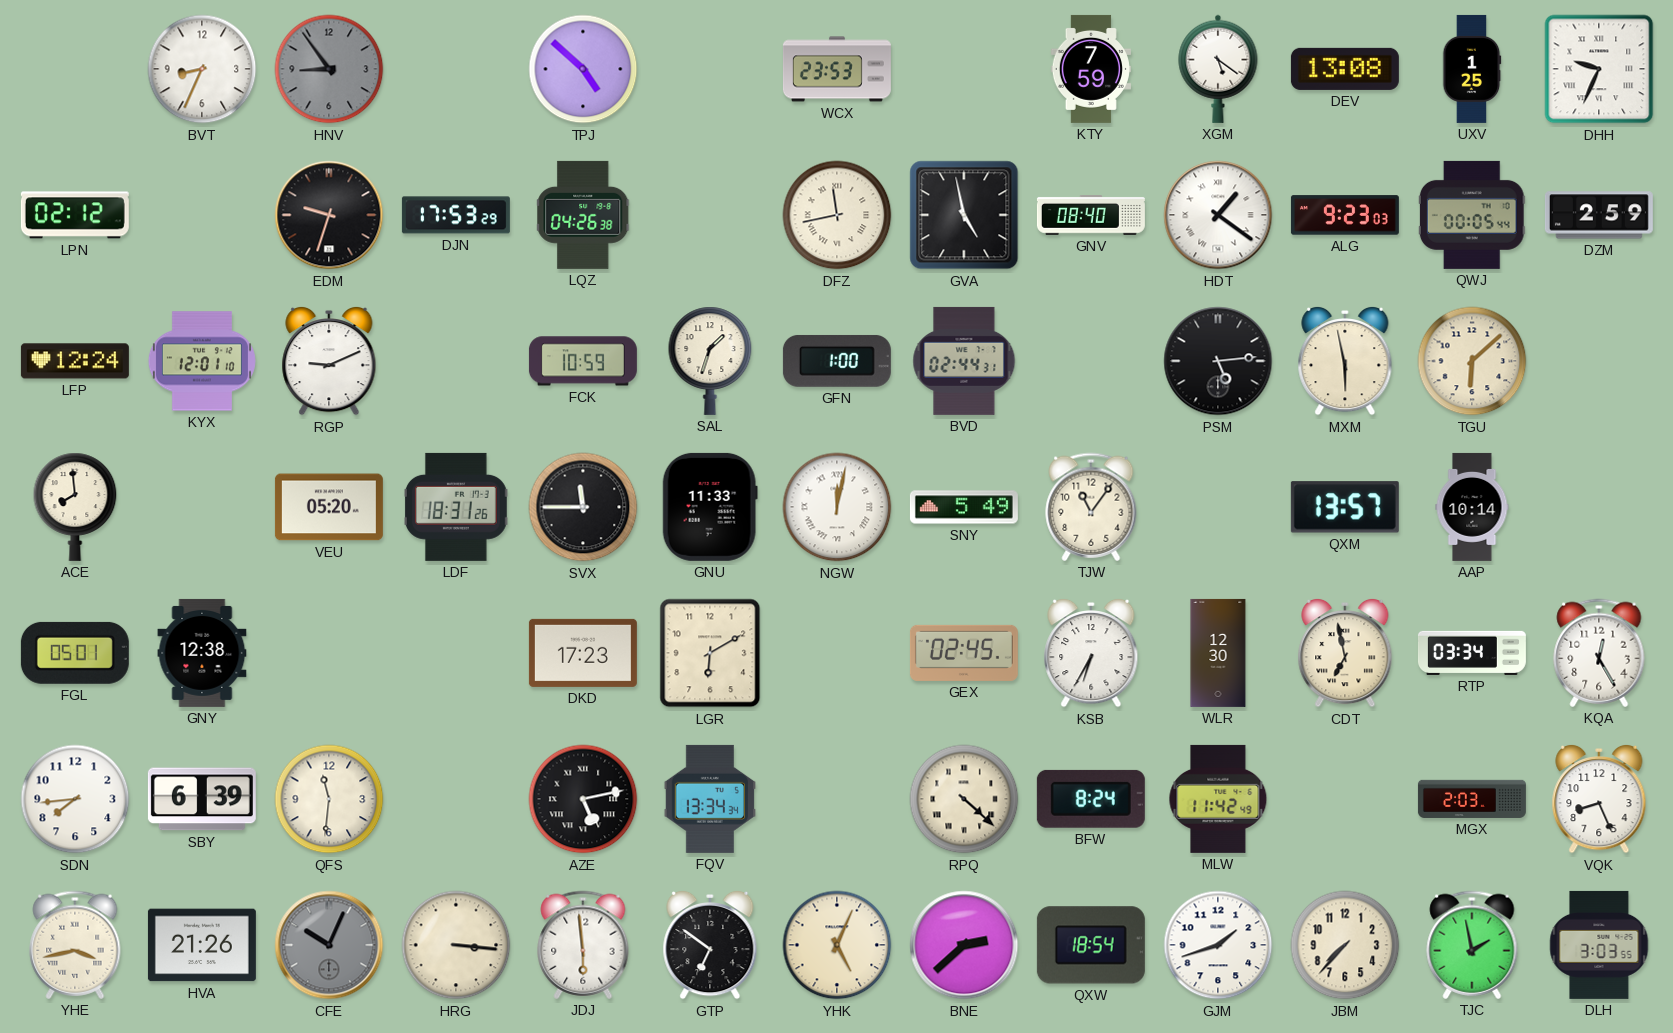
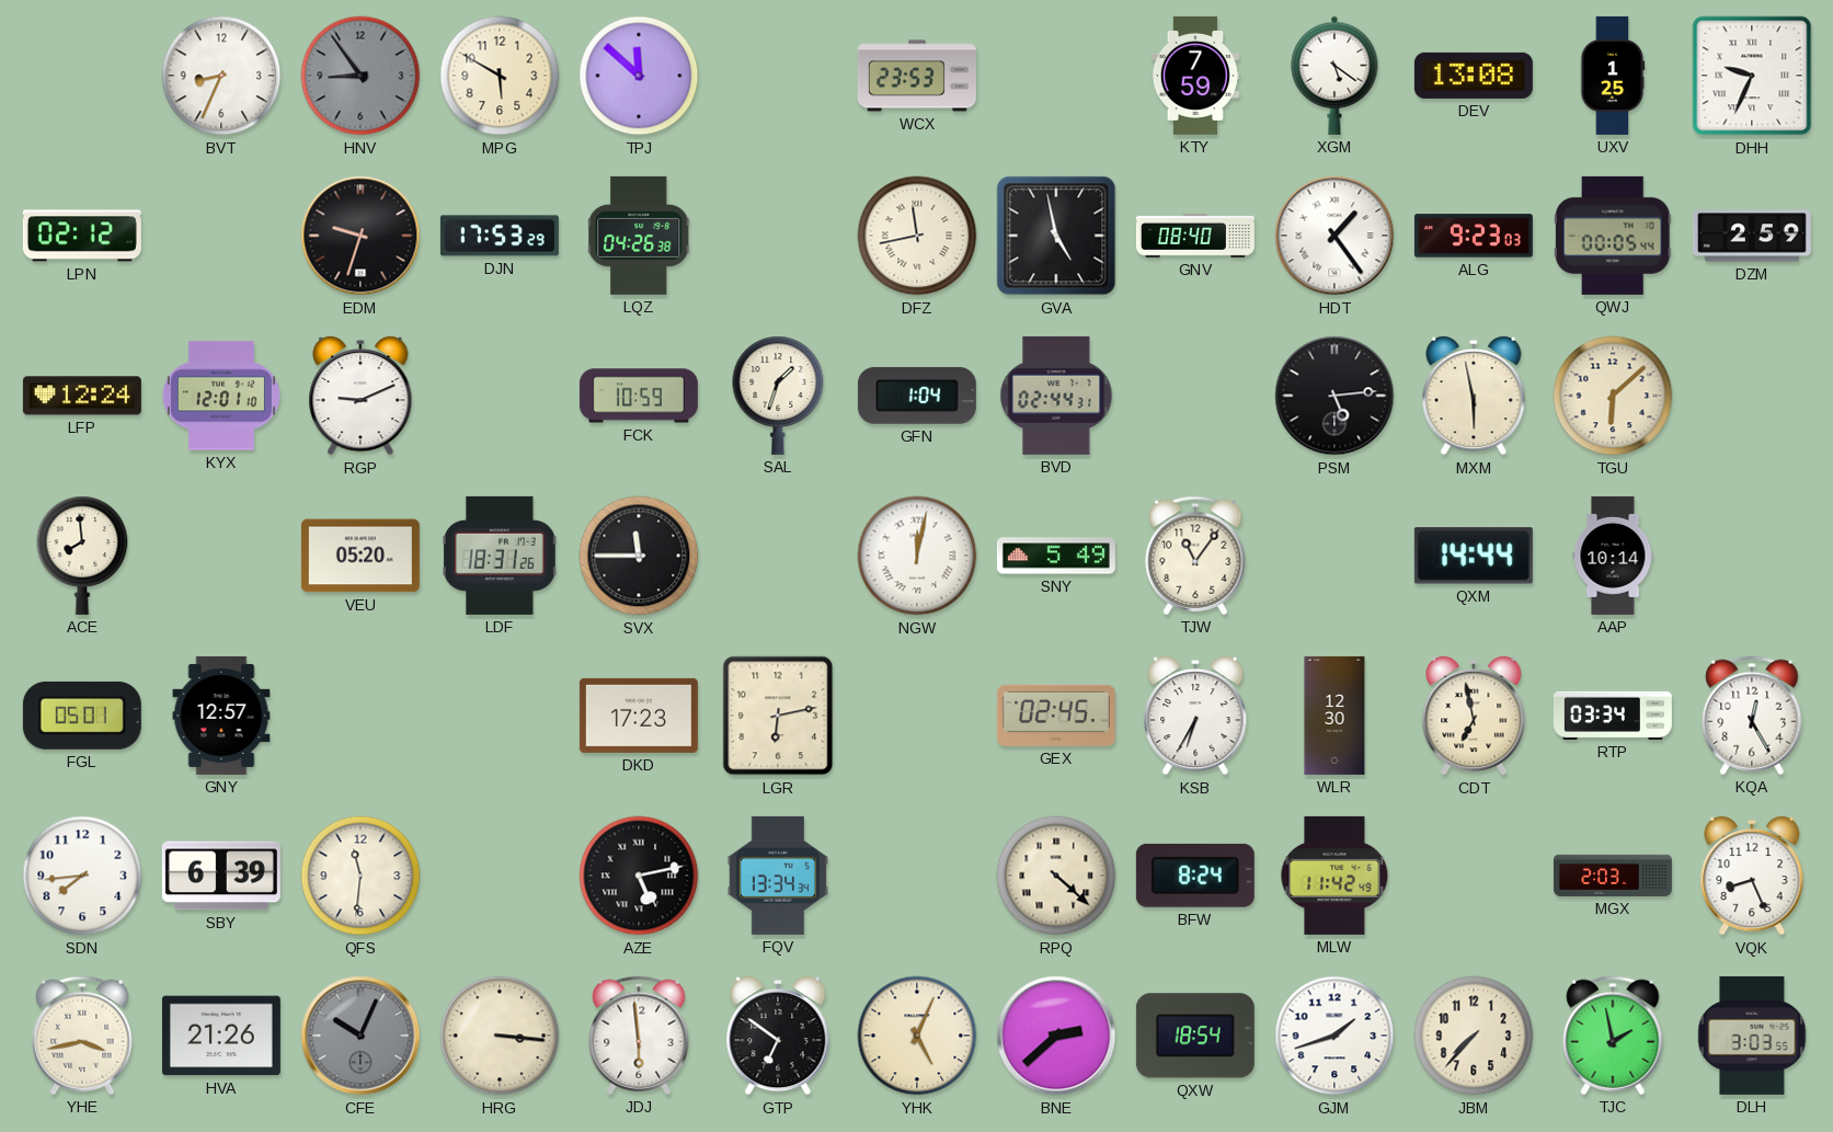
MPG: none -> 5:50 (500, 76)
TPJ: 4:52 -> 11:52 (639, 76)
HDT: 1:21 -> 1:24 (1334, 236)
GFN: 1:00 -> 1:04 (917, 396)
GNU: 11:33 -> none (710, 507)
QXM: 13:57 -> 14:44 (1474, 556)
GNY: 12:38 -> 12:57 (221, 716)
LGR: 6:10 -> 6:13 (778, 716)
